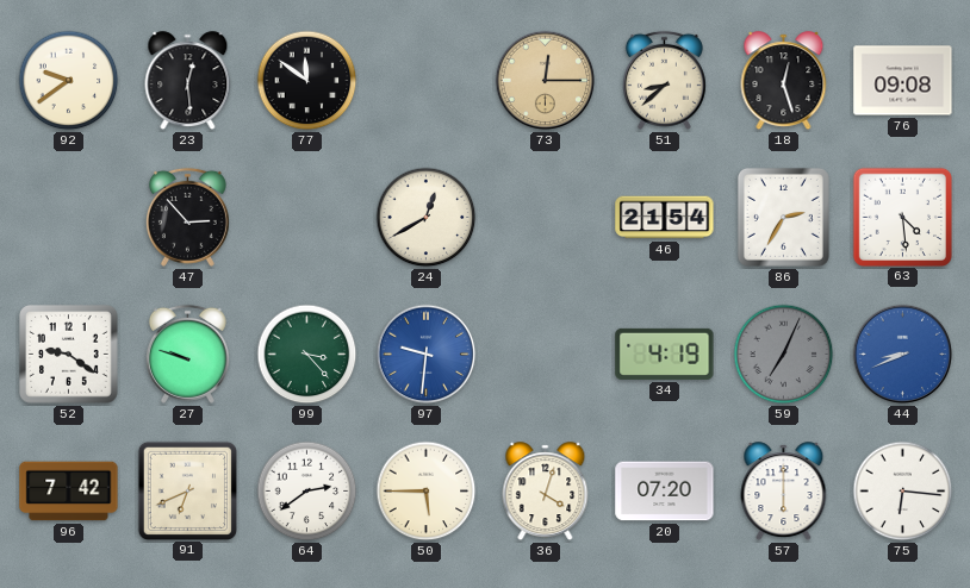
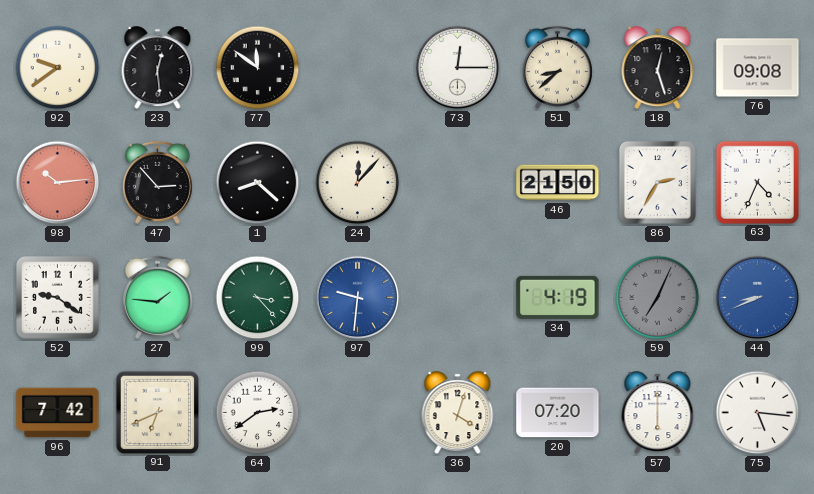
73 dial: champagne -> white (458, 68)
98: none -> 10:14 (58, 183)
1: none -> 8:22 (258, 183)
24: 12:40 -> 12:07 (358, 183)
46: 21:54 -> 21:50 (558, 183)
63: 4:29 -> 4:34 (757, 182)
27: 9:48 -> 1:46 (157, 297)
50: 5:45 -> none (427, 492)
75: 6:16 -> 5:16 (758, 413)
